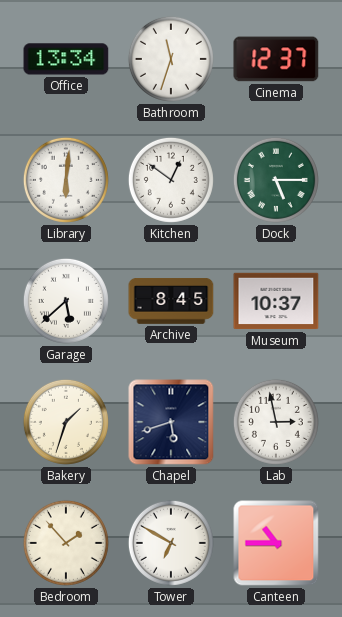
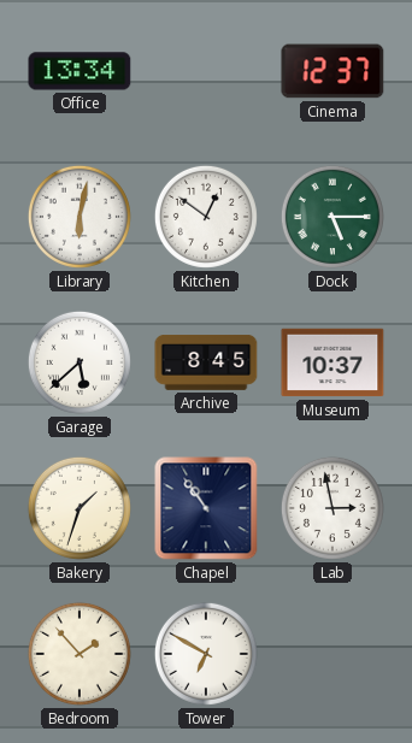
Bathroom: 11:33 -> none (171, 59)
Library: 6:01 -> 6:02 (80, 217)
Chapel: 5:42 -> 10:54 (206, 508)
Canteen: 10:45 -> none (276, 543)
